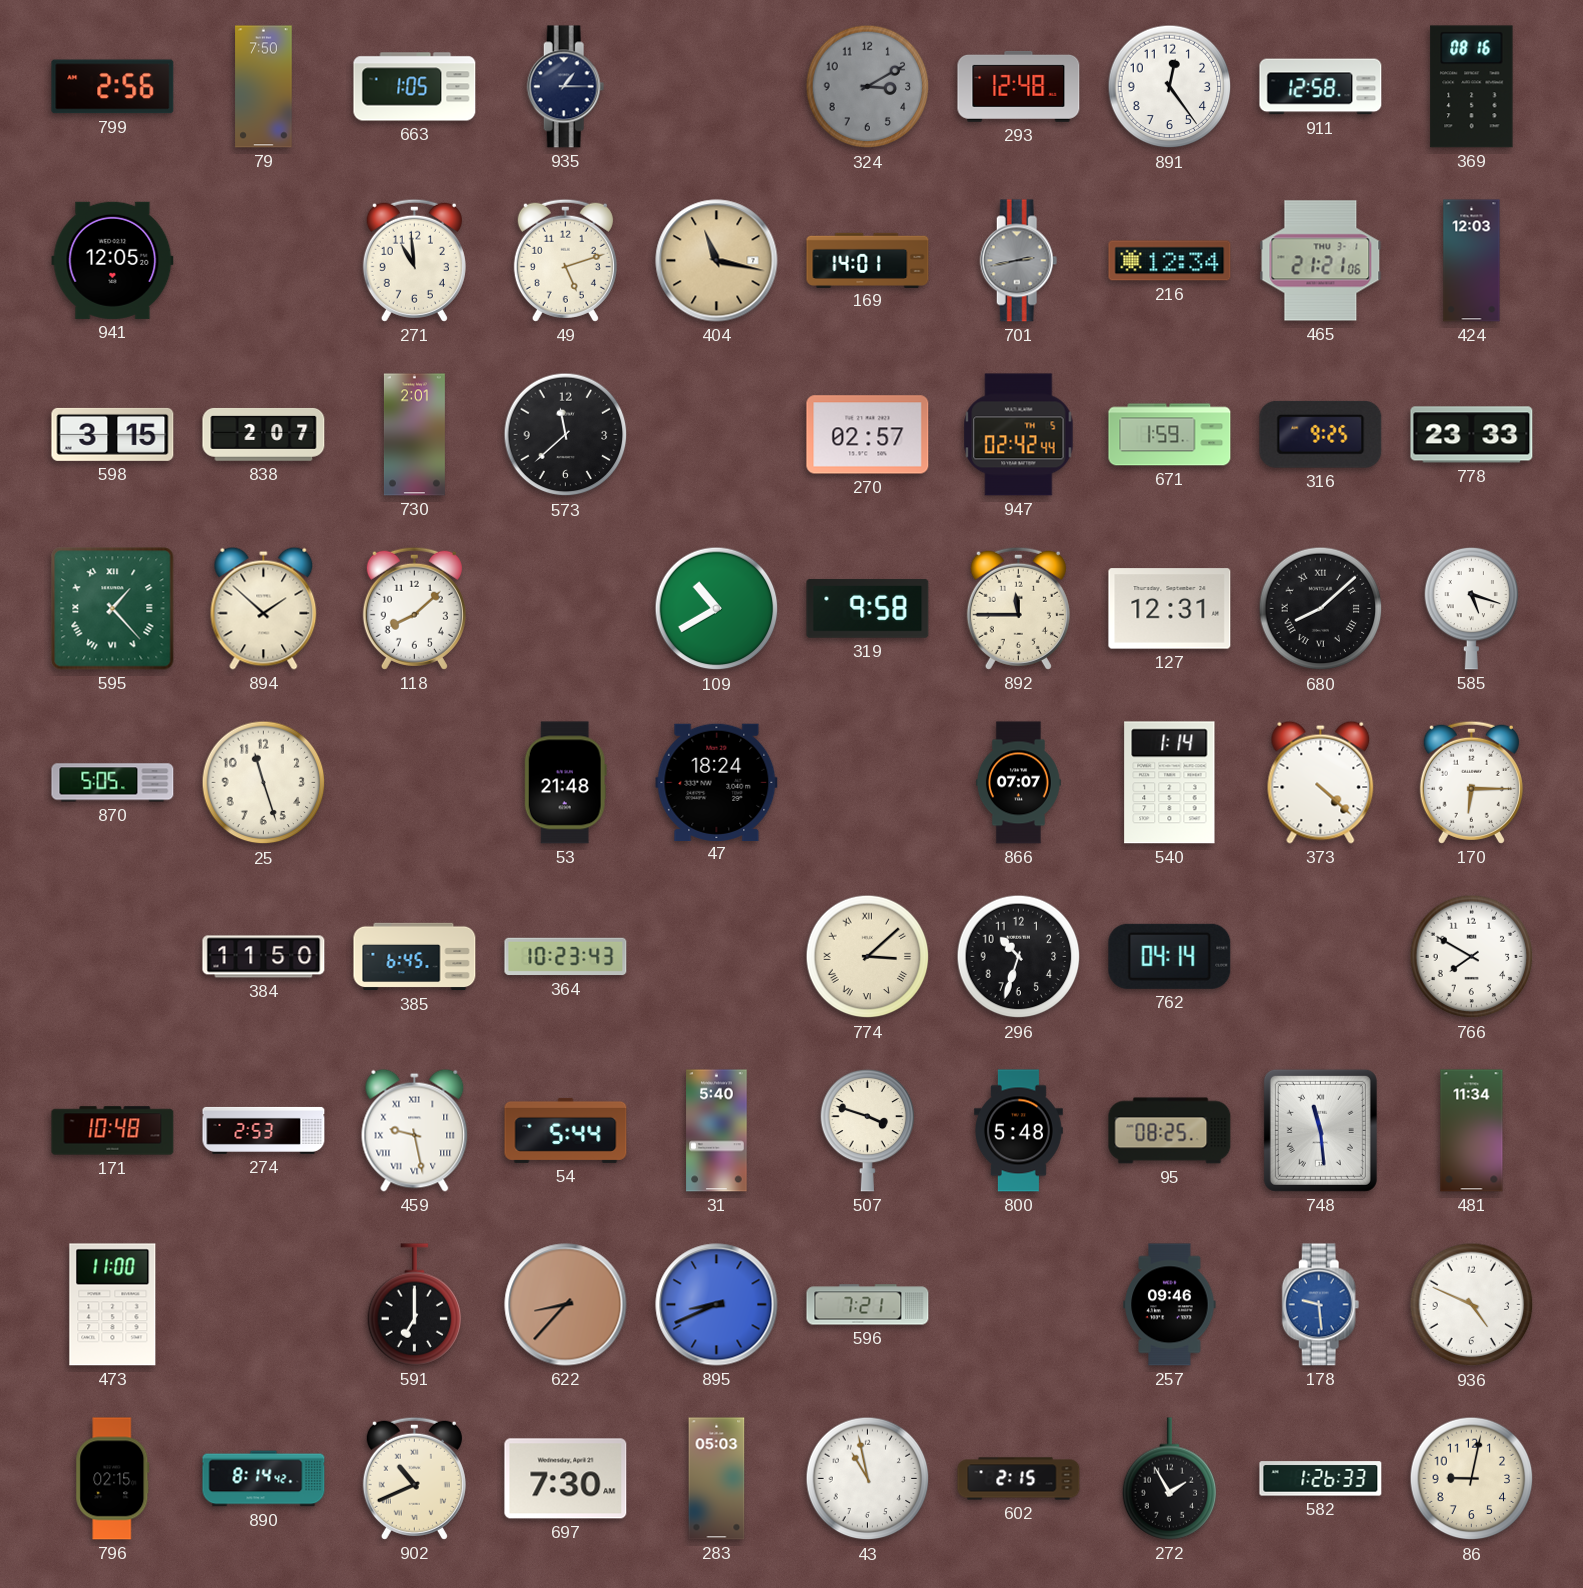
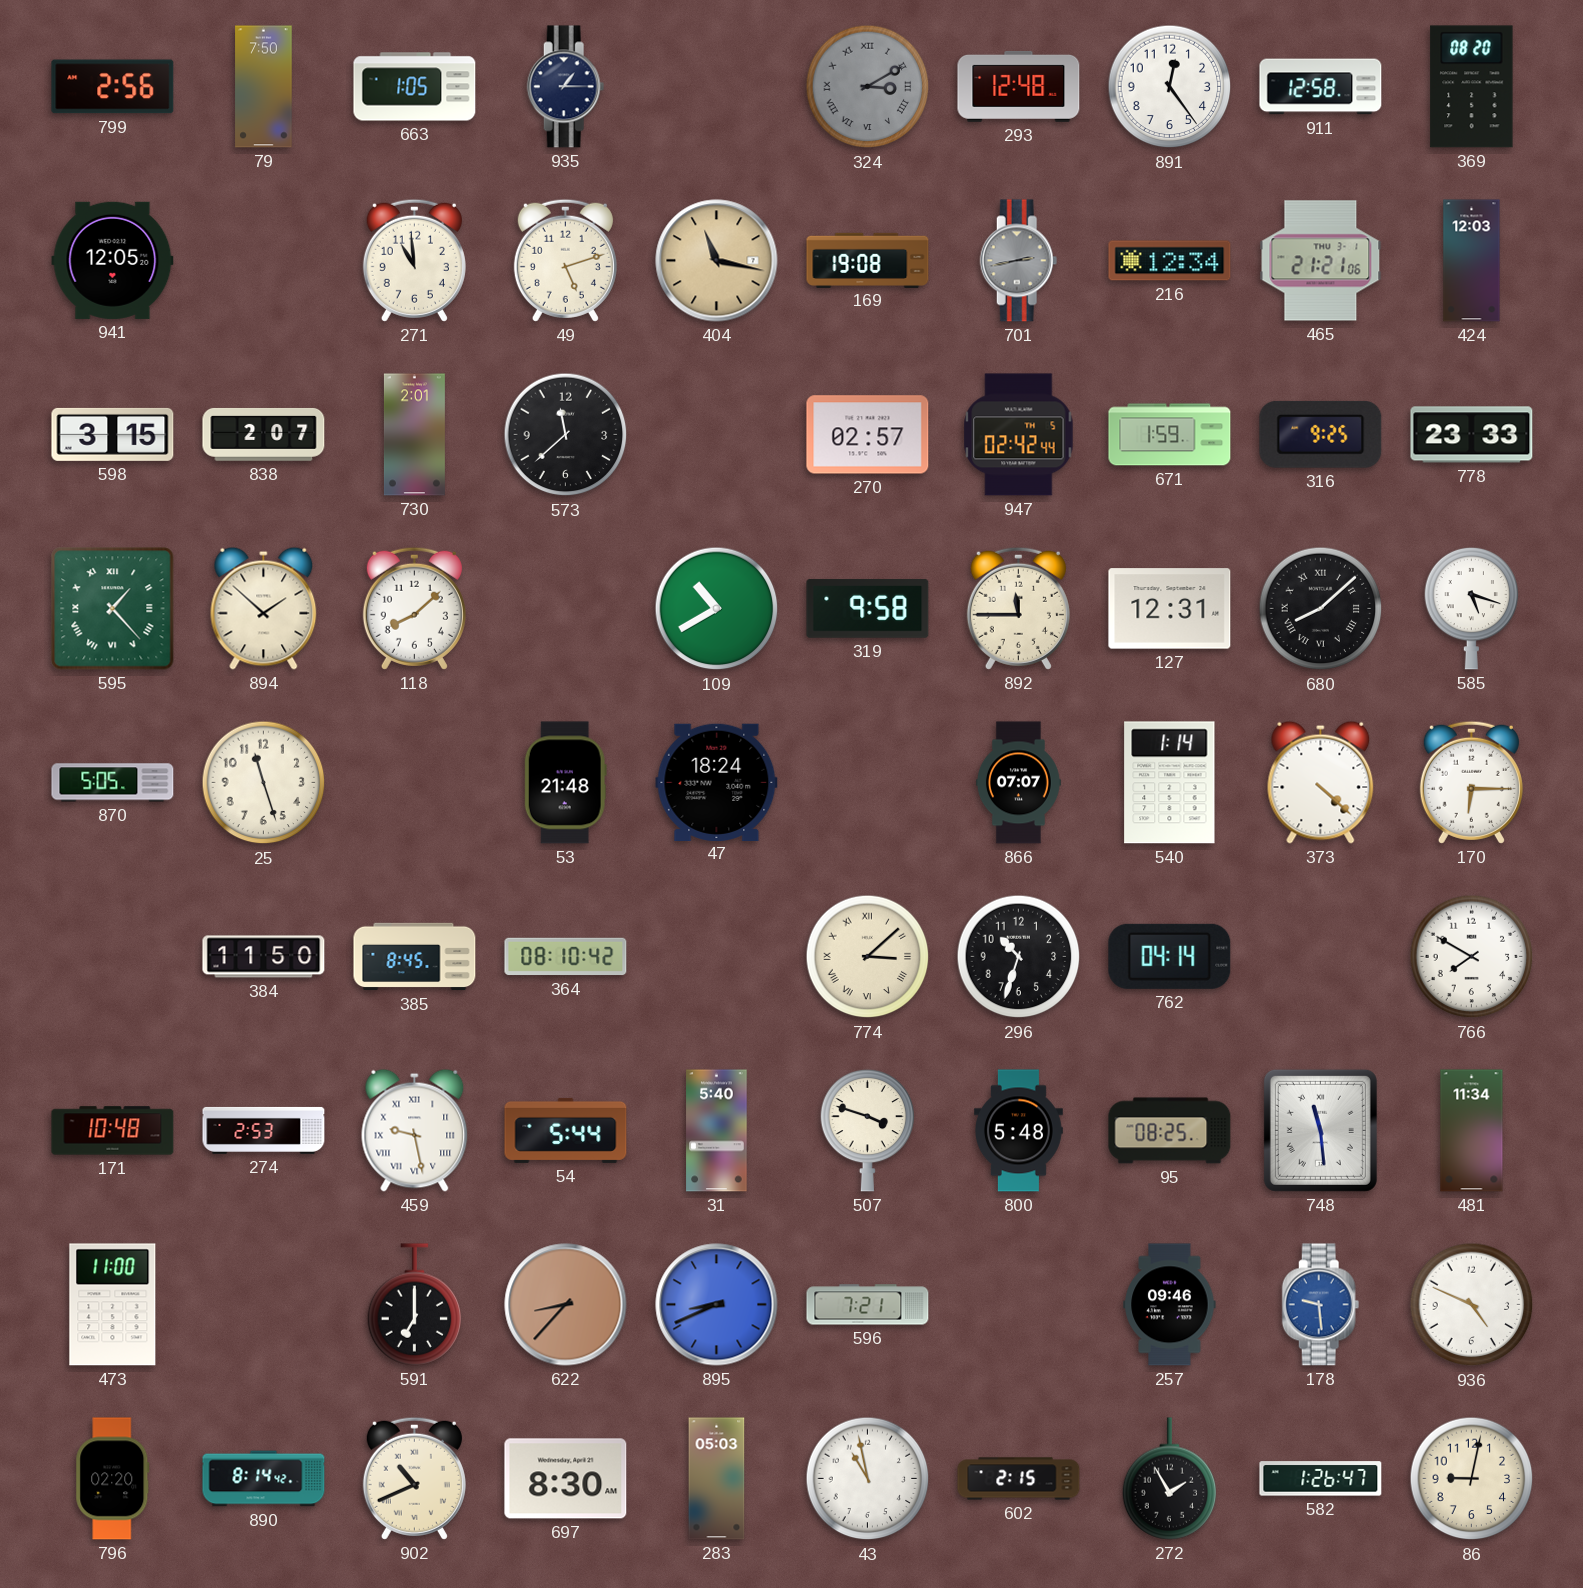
324 numerals: Arabic -> Roman (868, 87)
369: 08:16 -> 08:20 (1472, 87)
169: 14:01 -> 19:08 (868, 260)
385: 6:45 -> 8:45 (415, 957)
364: 10:23 -> 08:10 (566, 957)
796: 02:15 -> 02:20 (113, 1479)
697: 7:30 -> 8:30 (566, 1479)
582: 1:26:33 -> 1:26:47 (1321, 1479)
